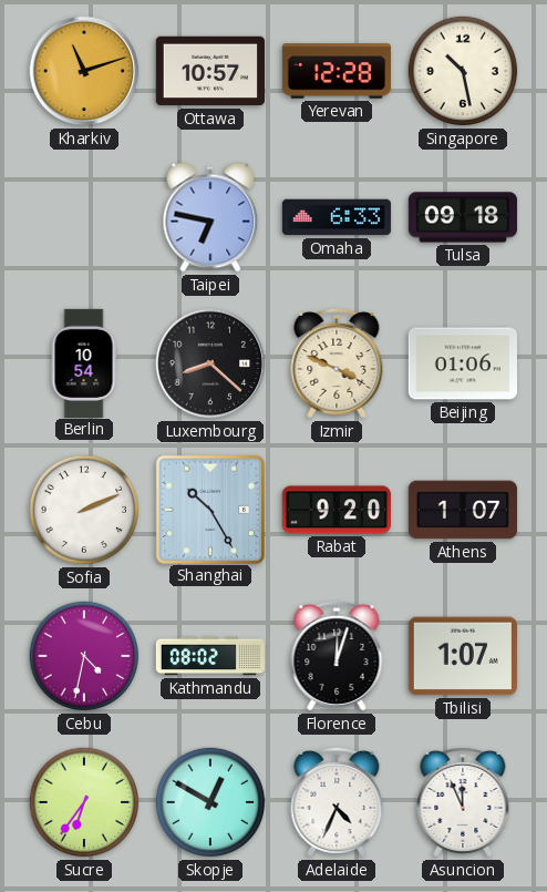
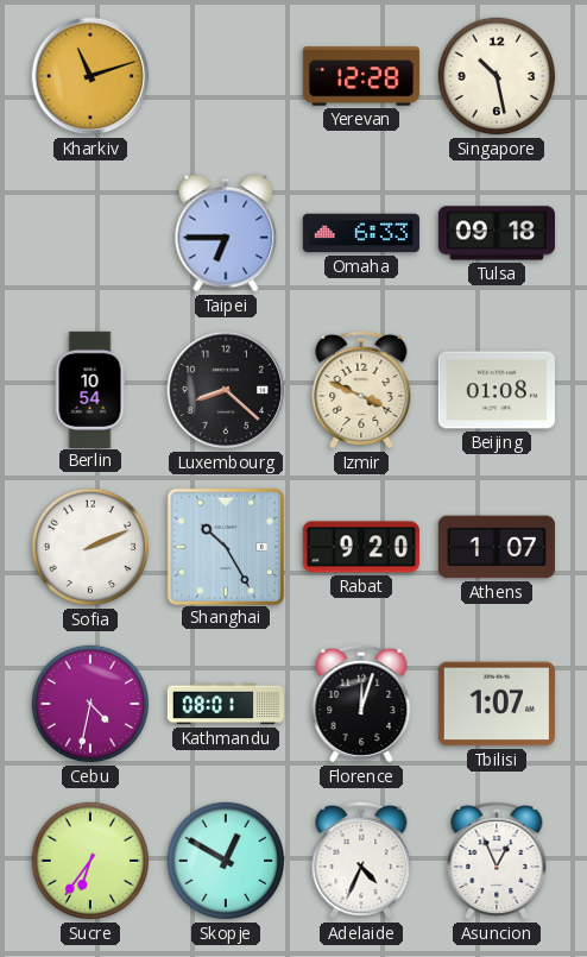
Ottawa: 10:57 -> none (210, 71)
Taipei: 6:47 -> 6:45 (226, 233)
Beijing: 01:06 -> 01:08 (497, 390)
Kathmandu: 08:02 -> 08:01 (225, 704)
Asuncion: 11:56 -> 12:56 (497, 861)
